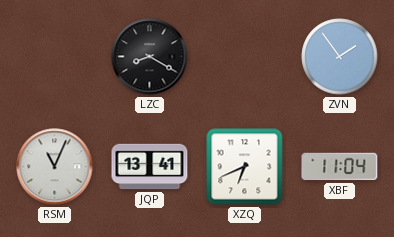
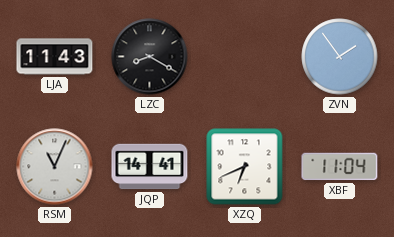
LJA: none -> 11:43 (55, 57)
JQP: 13:41 -> 14:41 (150, 167)
